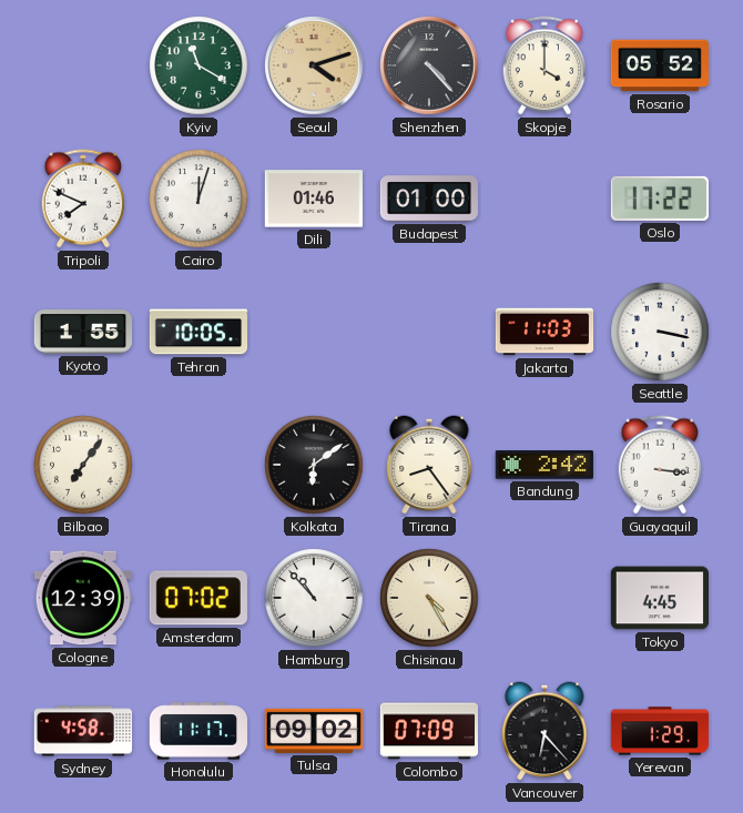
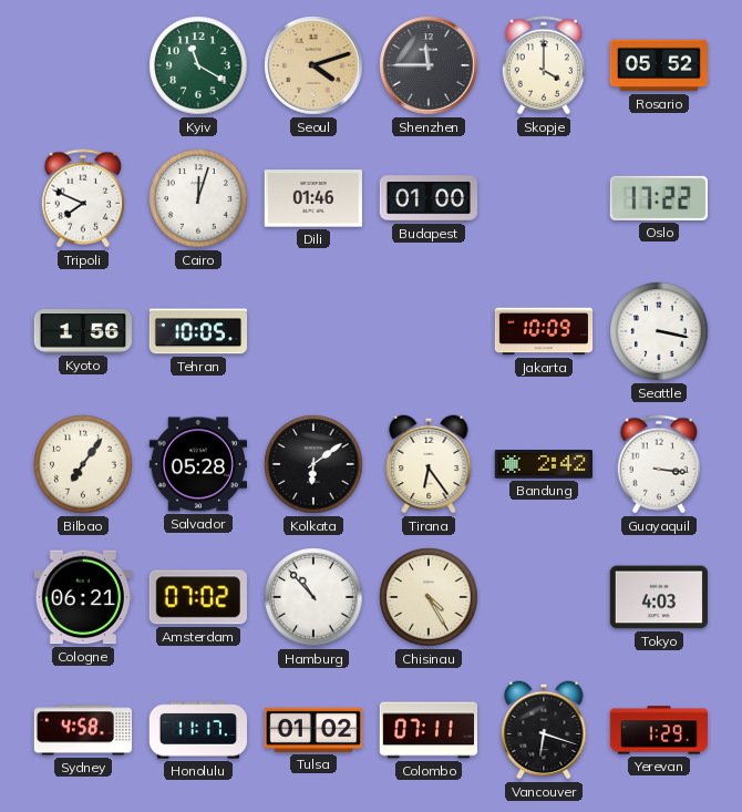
Shenzhen: 4:23 -> 11:45 (429, 65)
Kyoto: 1:55 -> 1:56 (82, 331)
Jakarta: 11:03 -> 10:09 (544, 331)
Salvador: none -> 05:28 (197, 464)
Tirana: 8:24 -> 6:24 (429, 464)
Cologne: 12:39 -> 06:21 (83, 597)
Tokyo: 4:45 -> 4:03 (658, 597)
Tulsa: 09:02 -> 01:02 (312, 730)
Colombo: 07:09 -> 07:11 (427, 730)
Vancouver: 6:23 -> 6:18 (544, 730)
